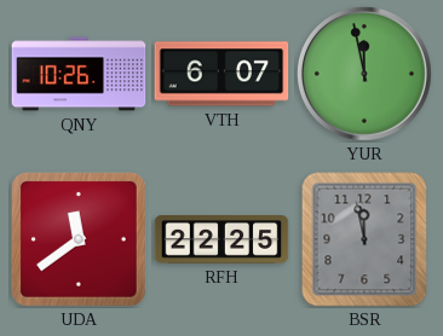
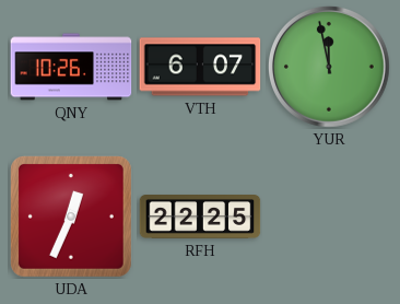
UDA: 11:39 -> 12:34 (71, 217)
BSR: 11:58 -> none (364, 239)
